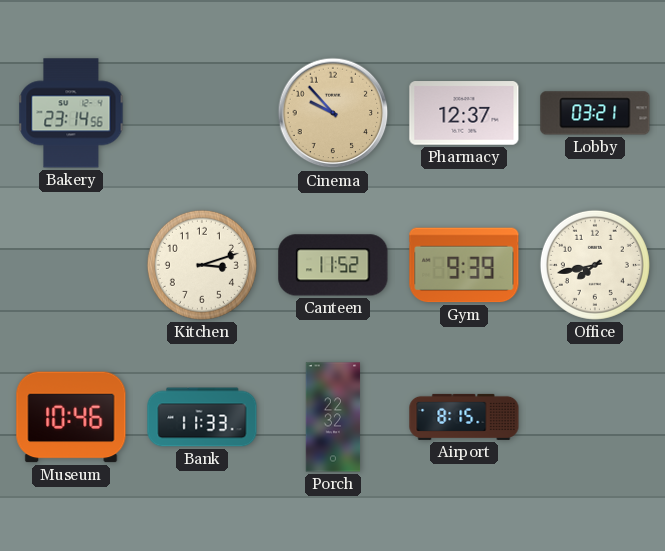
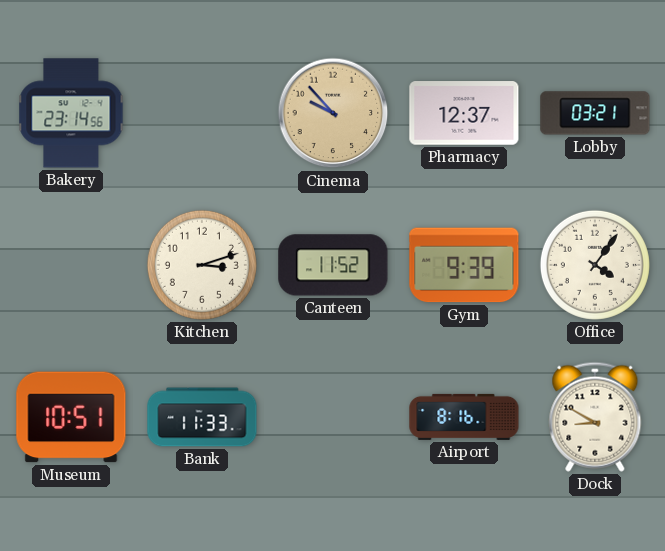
Office: 7:43 -> 4:06 (595, 265)
Museum: 10:46 -> 10:51 (71, 417)
Porch: 22:32 -> none (333, 417)
Airport: 8:15 -> 8:16 (464, 417)
Dock: none -> 8:50 (595, 417)
